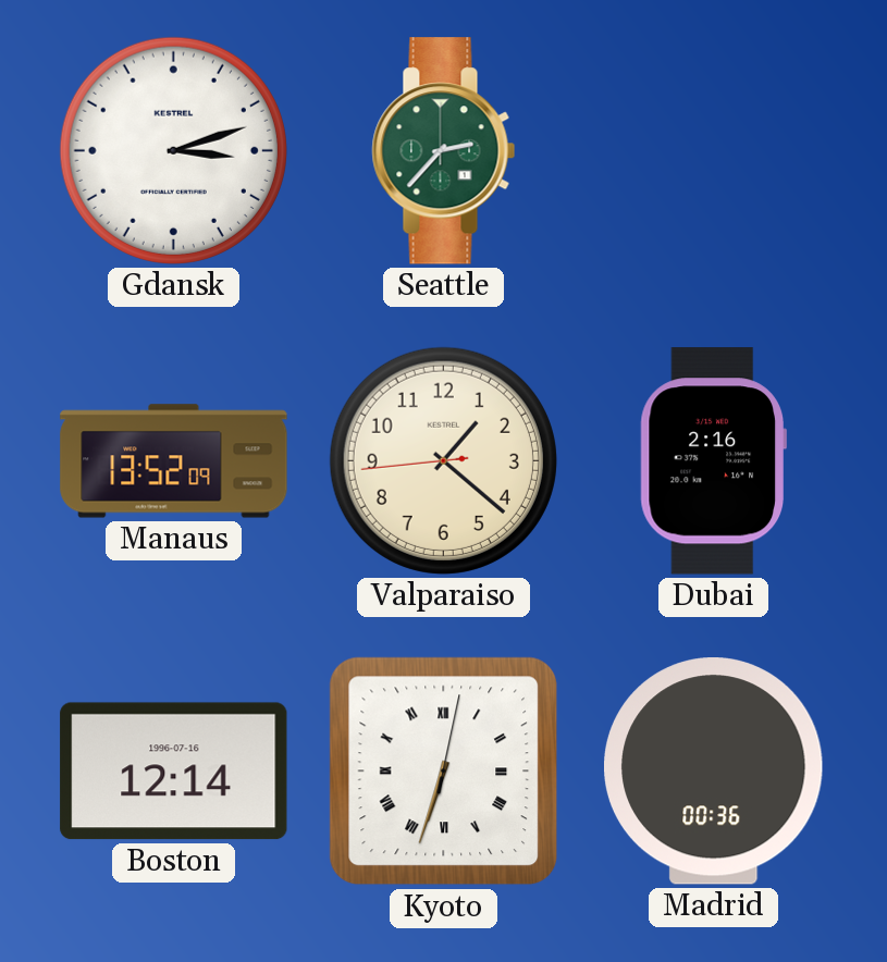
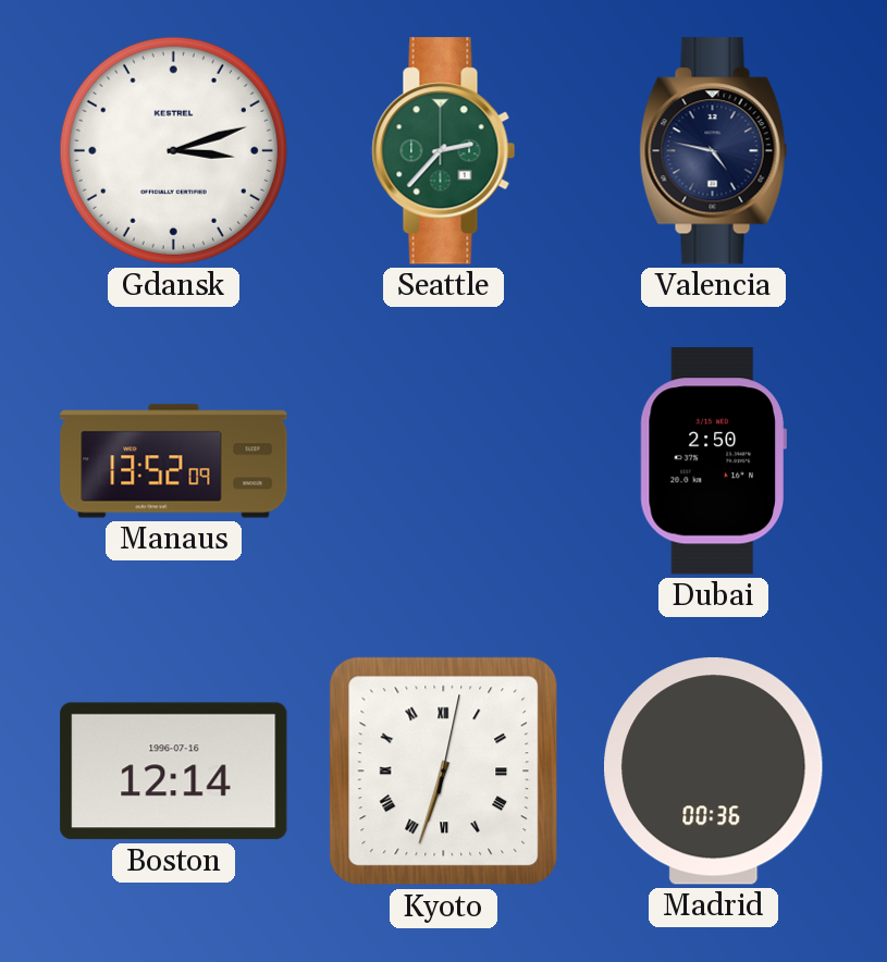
Valencia: none -> 4:47 (714, 151)
Valparaiso: 1:21 -> none (443, 460)
Dubai: 2:16 -> 2:50 (713, 461)
